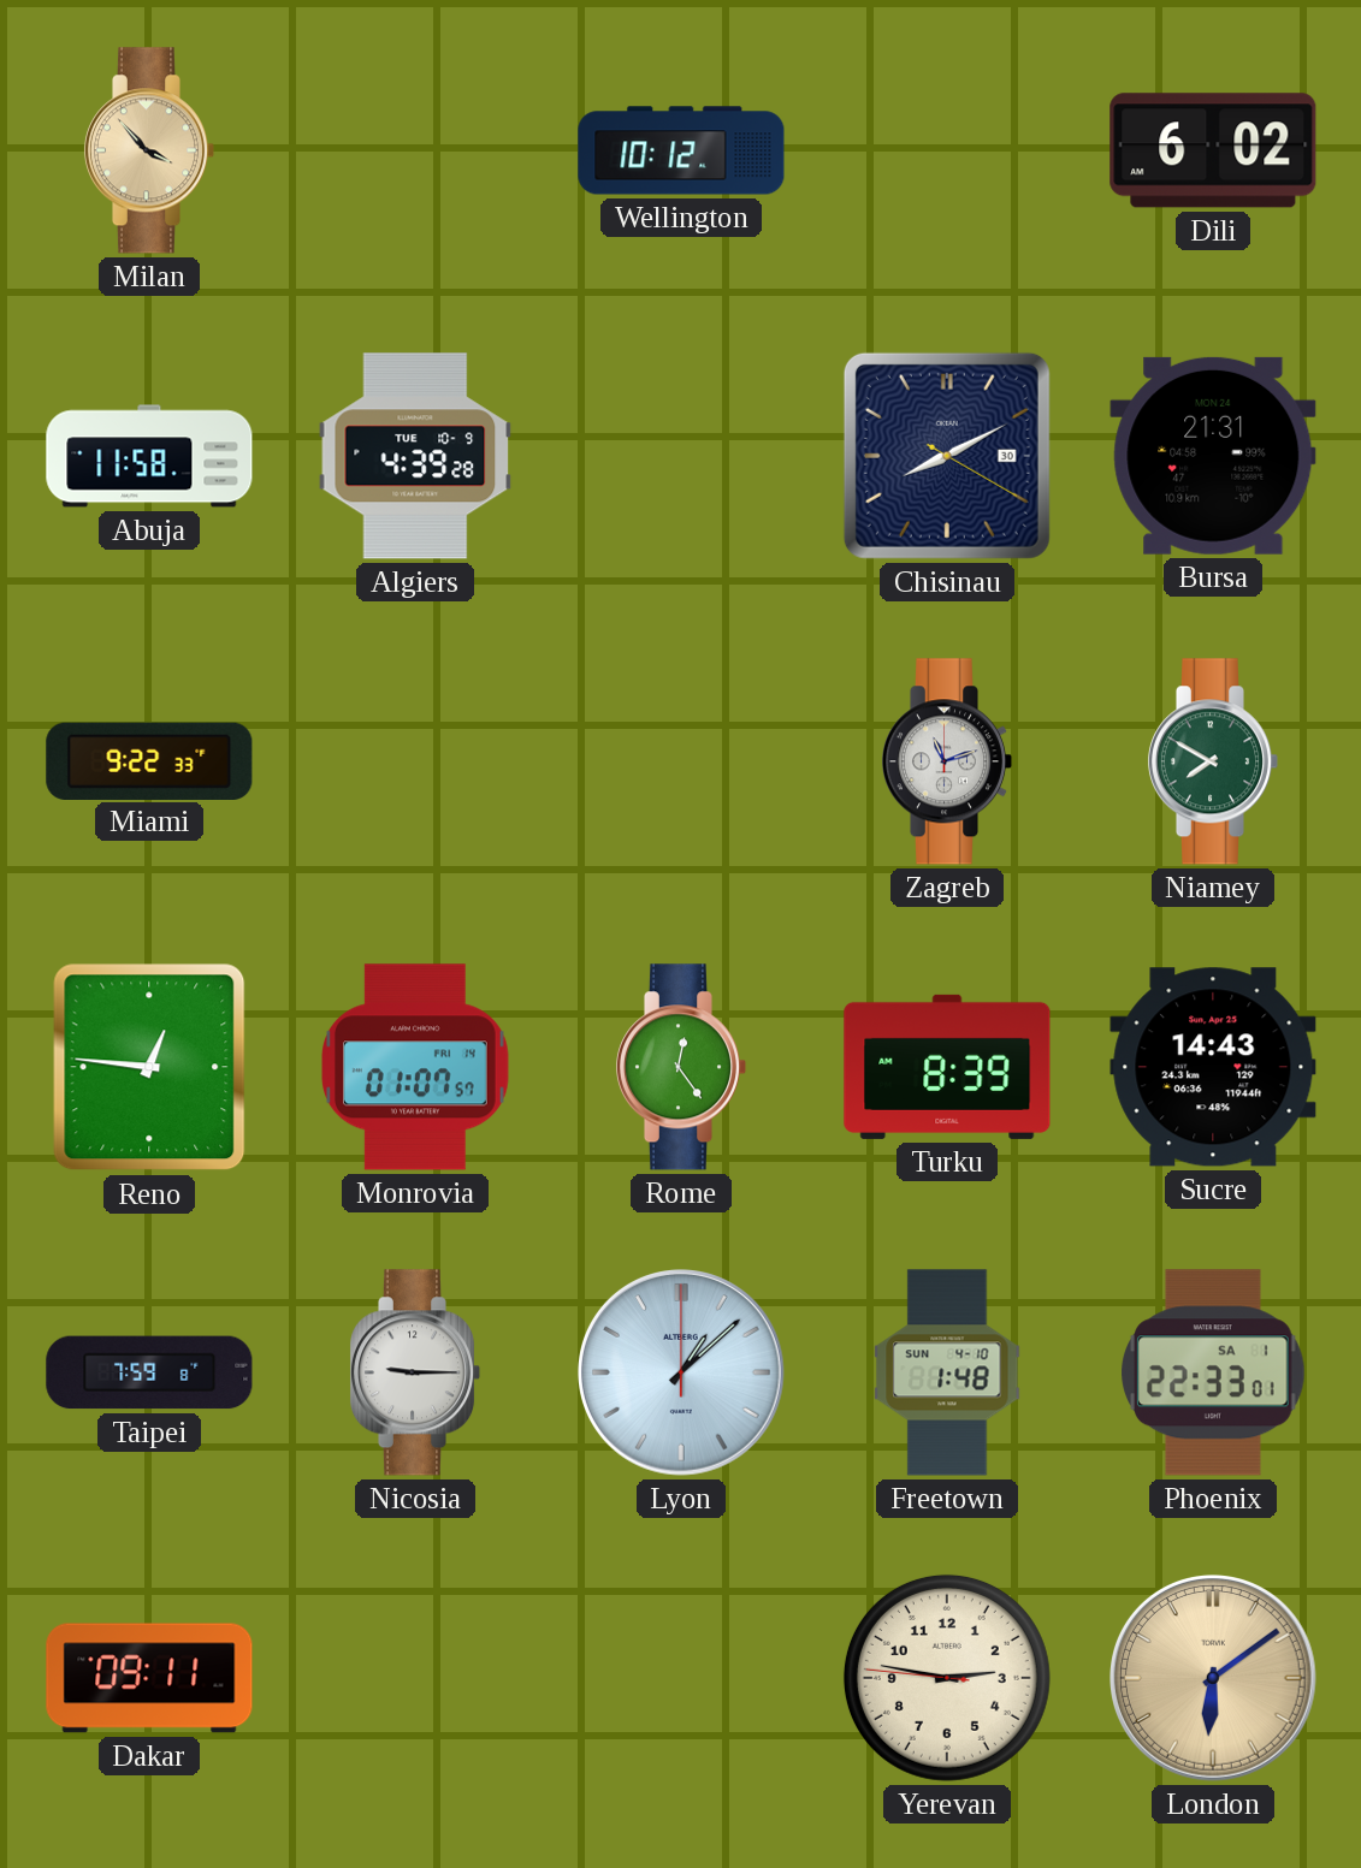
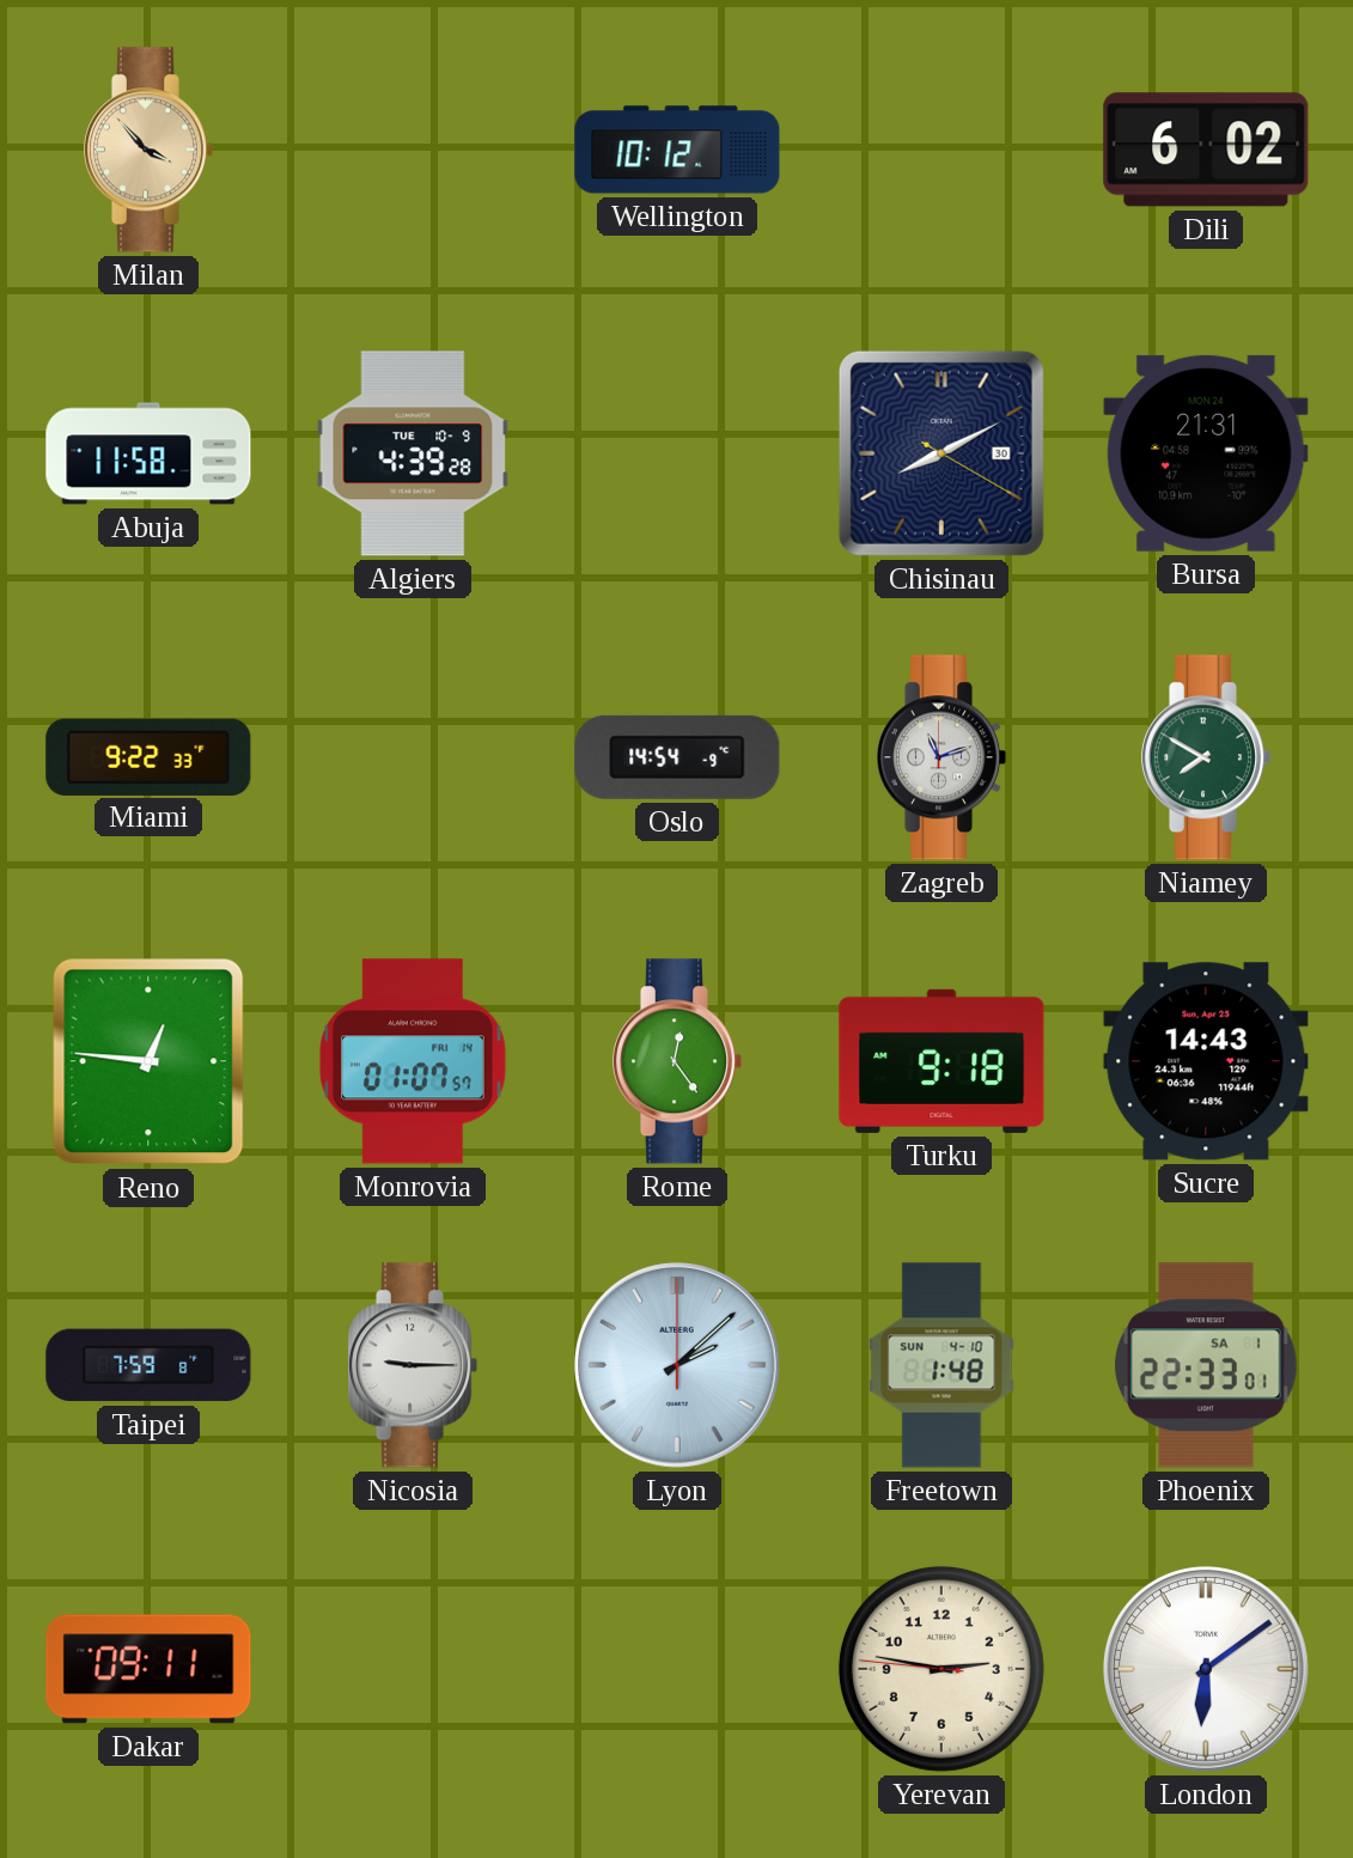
Oslo: none -> 14:54 (677, 757)
Turku: 8:39 -> 9:18 (941, 1061)
Lyon: 1:08 -> 2:08 (678, 1366)
London dial: champagne -> white (1207, 1670)
